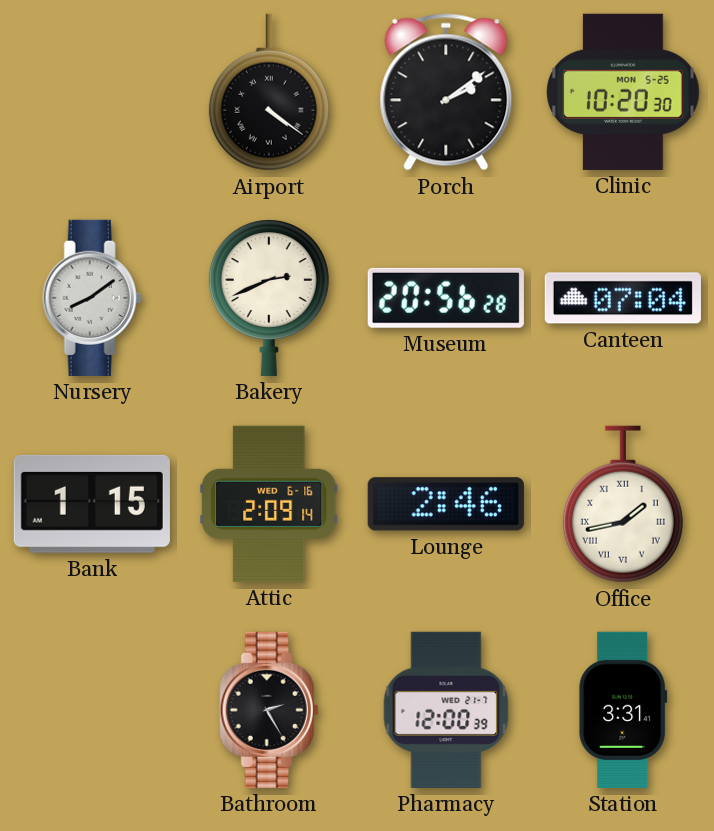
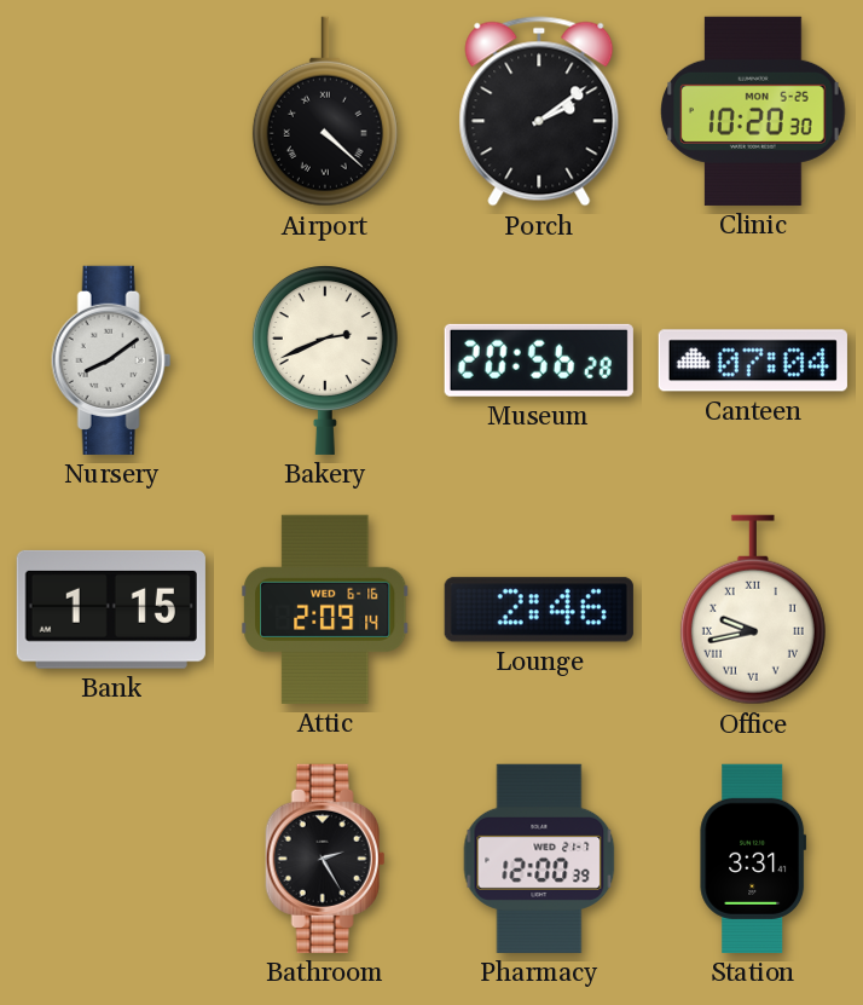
Airport: 4:21 -> 4:22 (325, 111)
Office: 1:43 -> 9:43 (753, 610)
